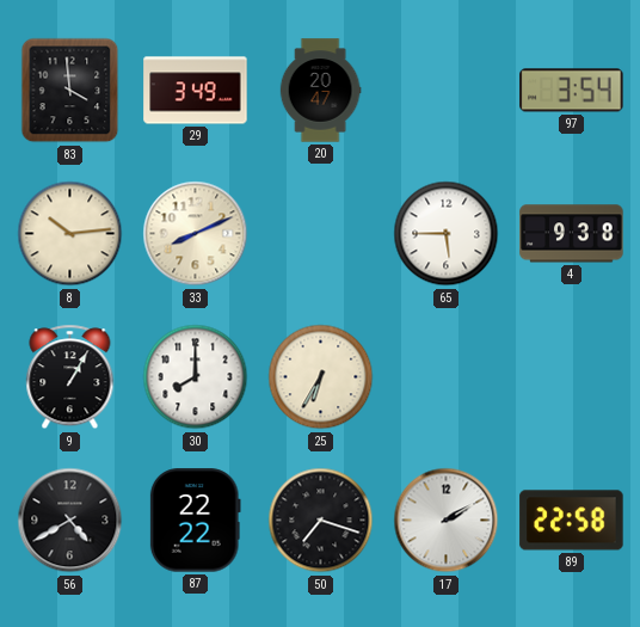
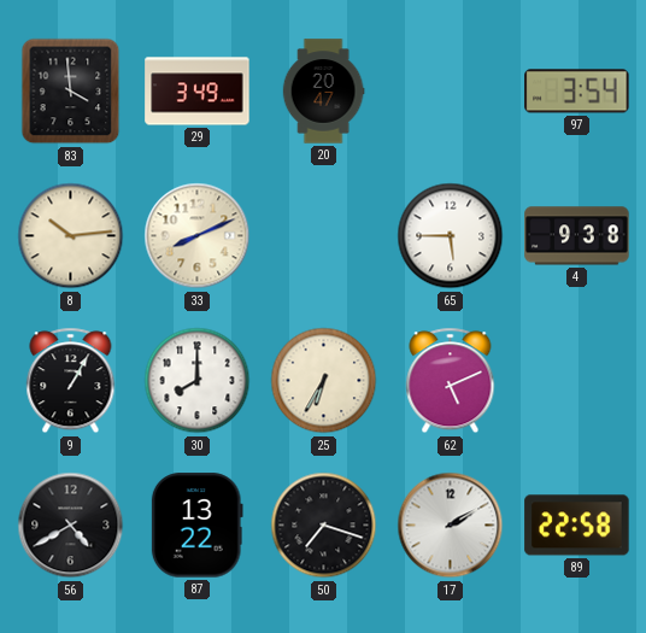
62: none -> 5:11 (451, 381)
87: 22:22 -> 13:22 (196, 526)
